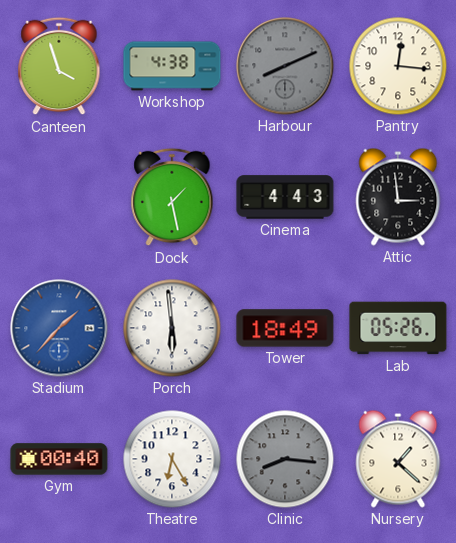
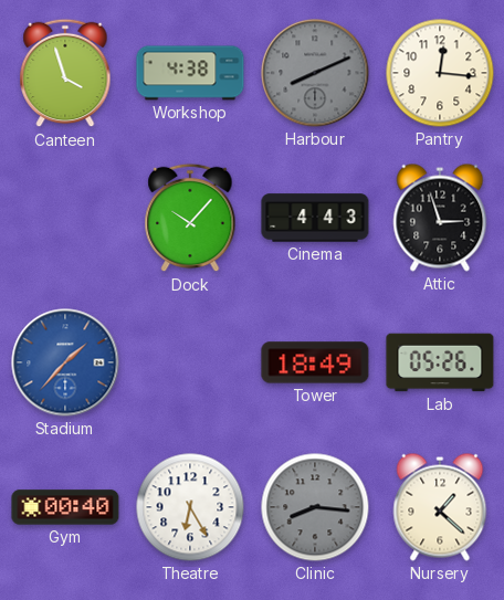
Dock: 1:28 -> 10:07 (190, 218)
Attic: 2:59 -> 2:57 (440, 218)
Porch: 5:59 -> none (172, 328)
